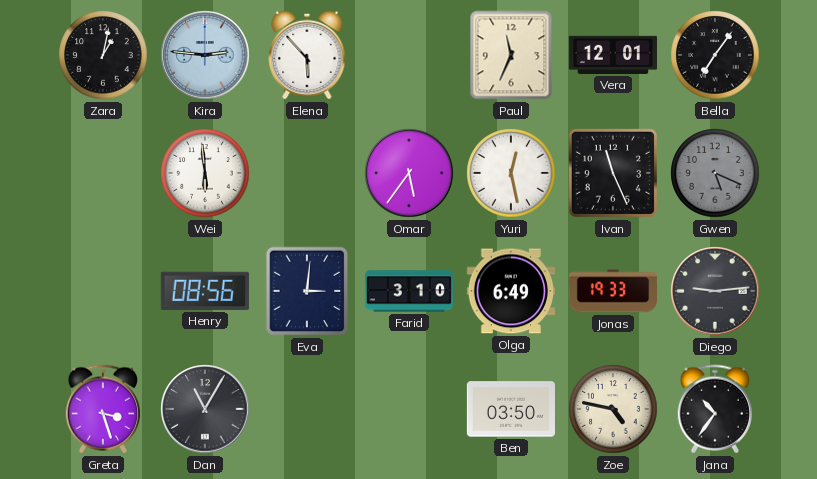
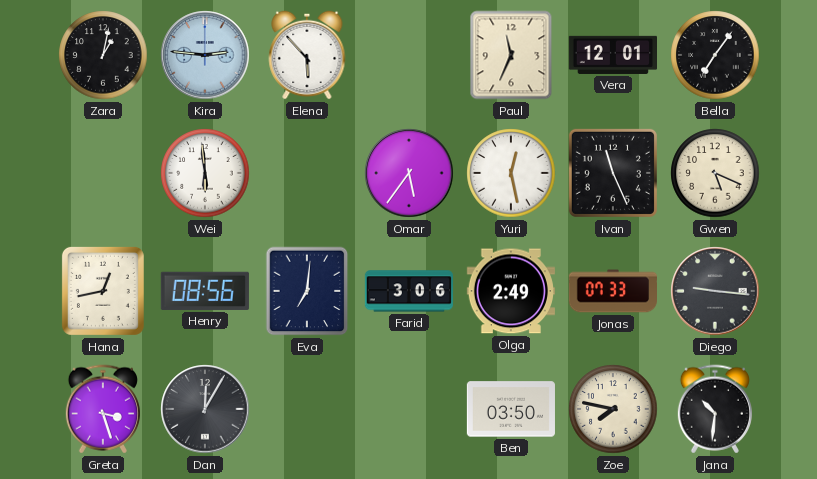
Gwen dial: grey -> cream (715, 173)
Hana: none -> 12:43 (103, 291)
Eva: 3:01 -> 7:01 (307, 291)
Farid: 3:10 -> 3:06 (409, 291)
Olga: 6:49 -> 2:49 (511, 291)
Jonas: 19:33 -> 07:33 (612, 291)
Diego: 9:14 -> 9:16 (715, 291)
Dan: 11:05 -> 12:05 (205, 409)
Zoe: 4:47 -> 7:47 (613, 409)
Jana: 10:36 -> 10:31 (715, 409)
